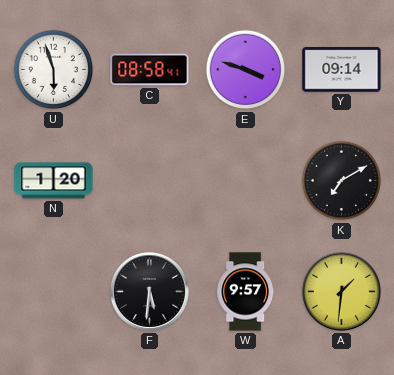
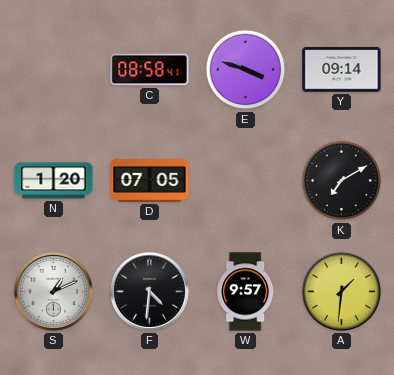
U: 5:57 -> none (54, 70)
D: none -> 07:05 (150, 181)
S: none -> 1:11 (53, 291)
F: 5:31 -> 4:31 (149, 291)
